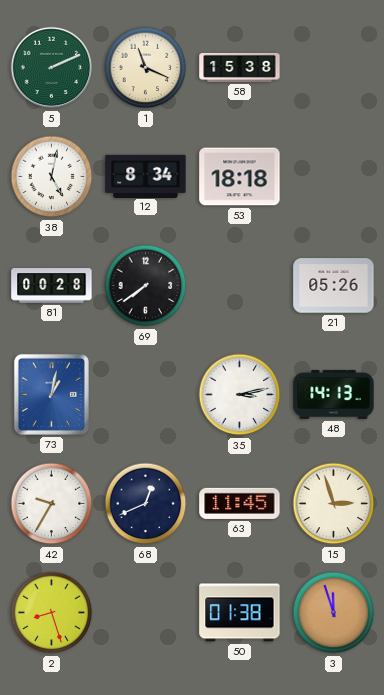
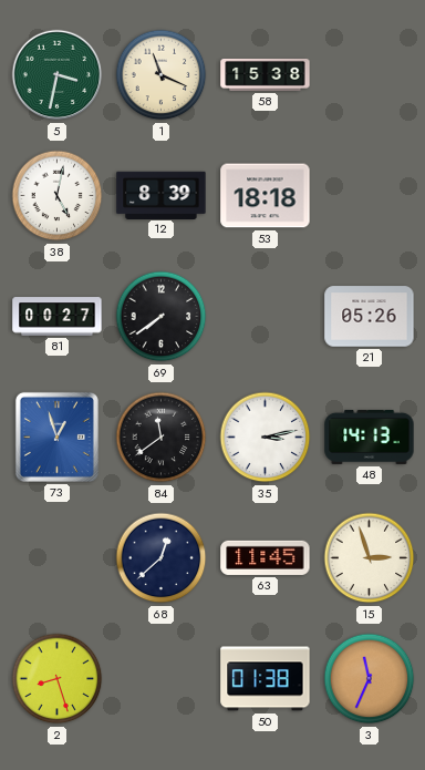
5: 2:11 -> 3:32 (58, 75)
12: 8:34 -> 8:39 (162, 195)
81: 00:28 -> 00:27 (58, 317)
73: 1:02 -> 12:57 (56, 437)
84: none -> 11:39 (162, 438)
42: 9:35 -> none (52, 504)
68: 12:41 -> 12:38 (162, 558)
3: 11:57 -> 11:34 (370, 679)
